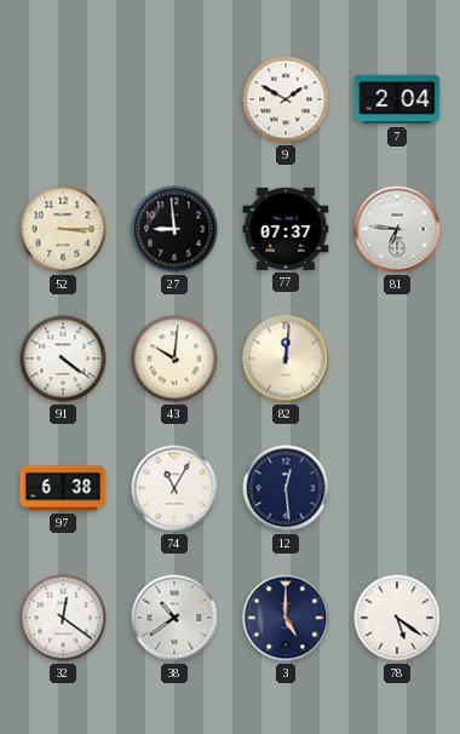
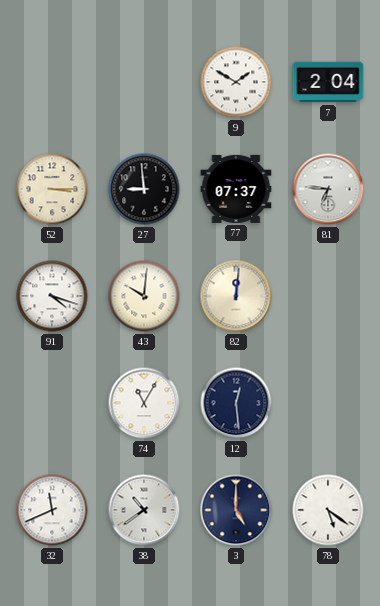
91: 4:21 -> 4:18 (52, 296)
97: 6:38 -> none (63, 488)
32: 12:21 -> 11:41 (52, 510)
